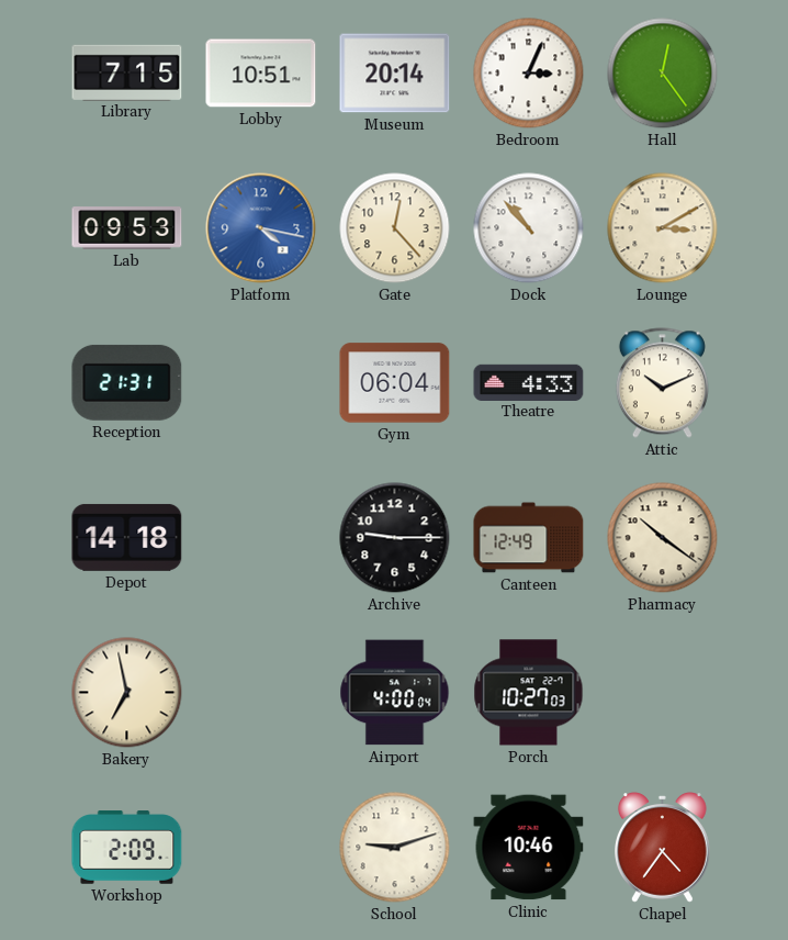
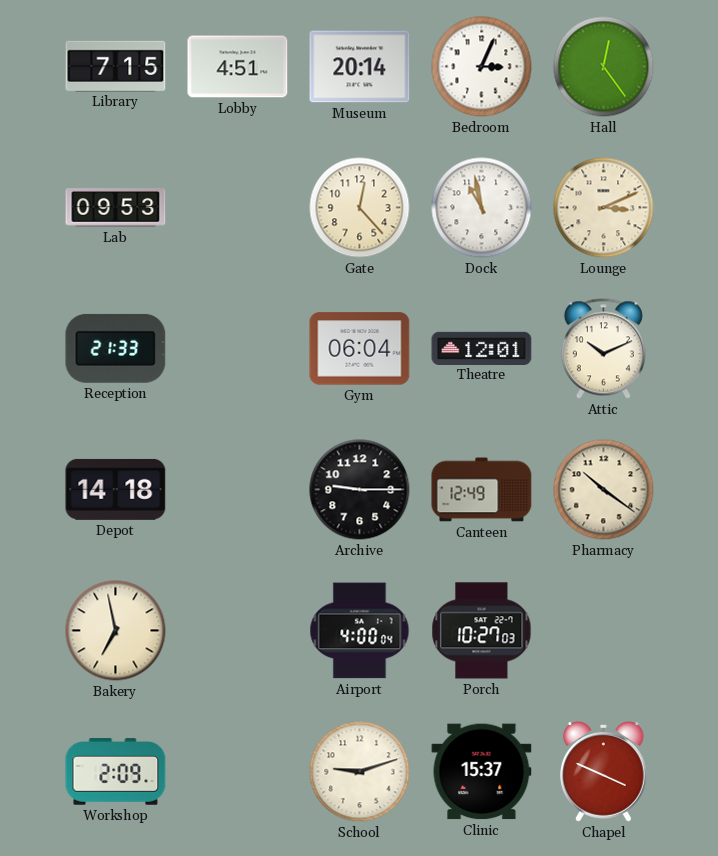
Lobby: 10:51 -> 4:51 (238, 67)
Platform: 4:17 -> none (261, 228)
Dock: 10:53 -> 10:58 (482, 208)
Lounge: 3:10 -> 3:11 (604, 208)
Reception: 21:31 -> 21:33 (116, 348)
Theatre: 4:33 -> 12:01 (482, 348)
Clinic: 10:46 -> 15:37 (482, 772)
Chapel: 4:36 -> 3:49 (604, 772)
